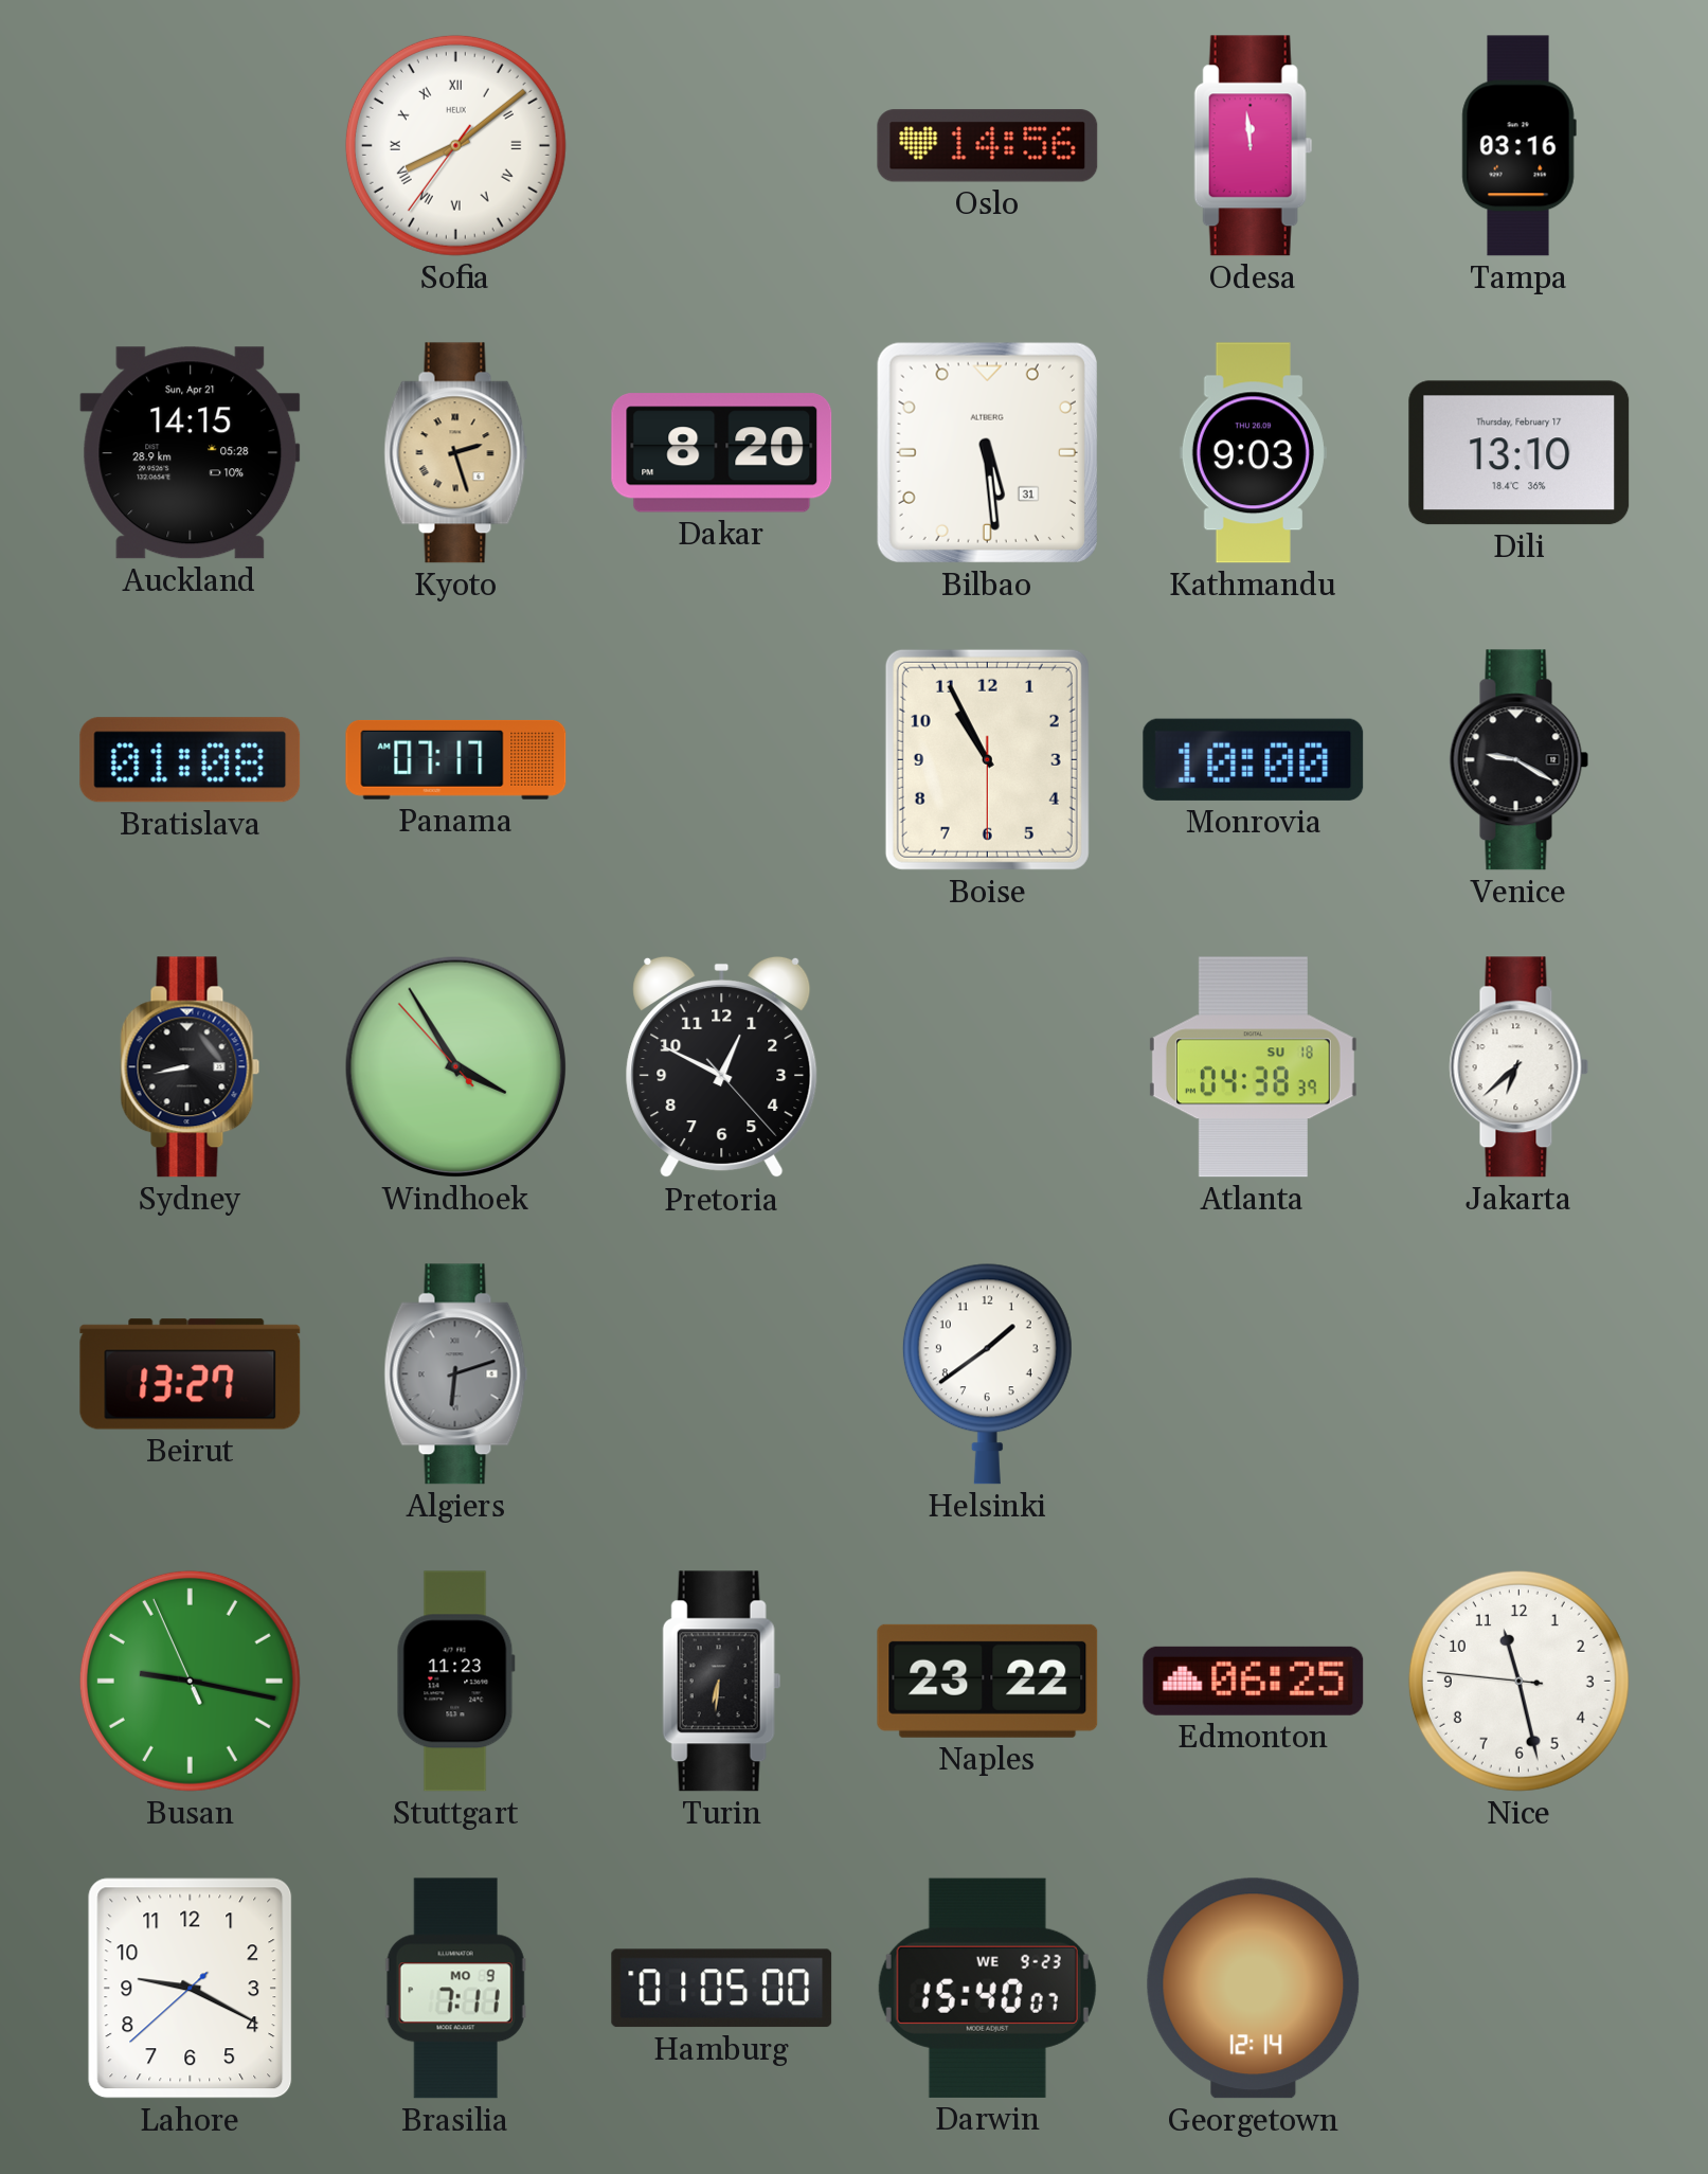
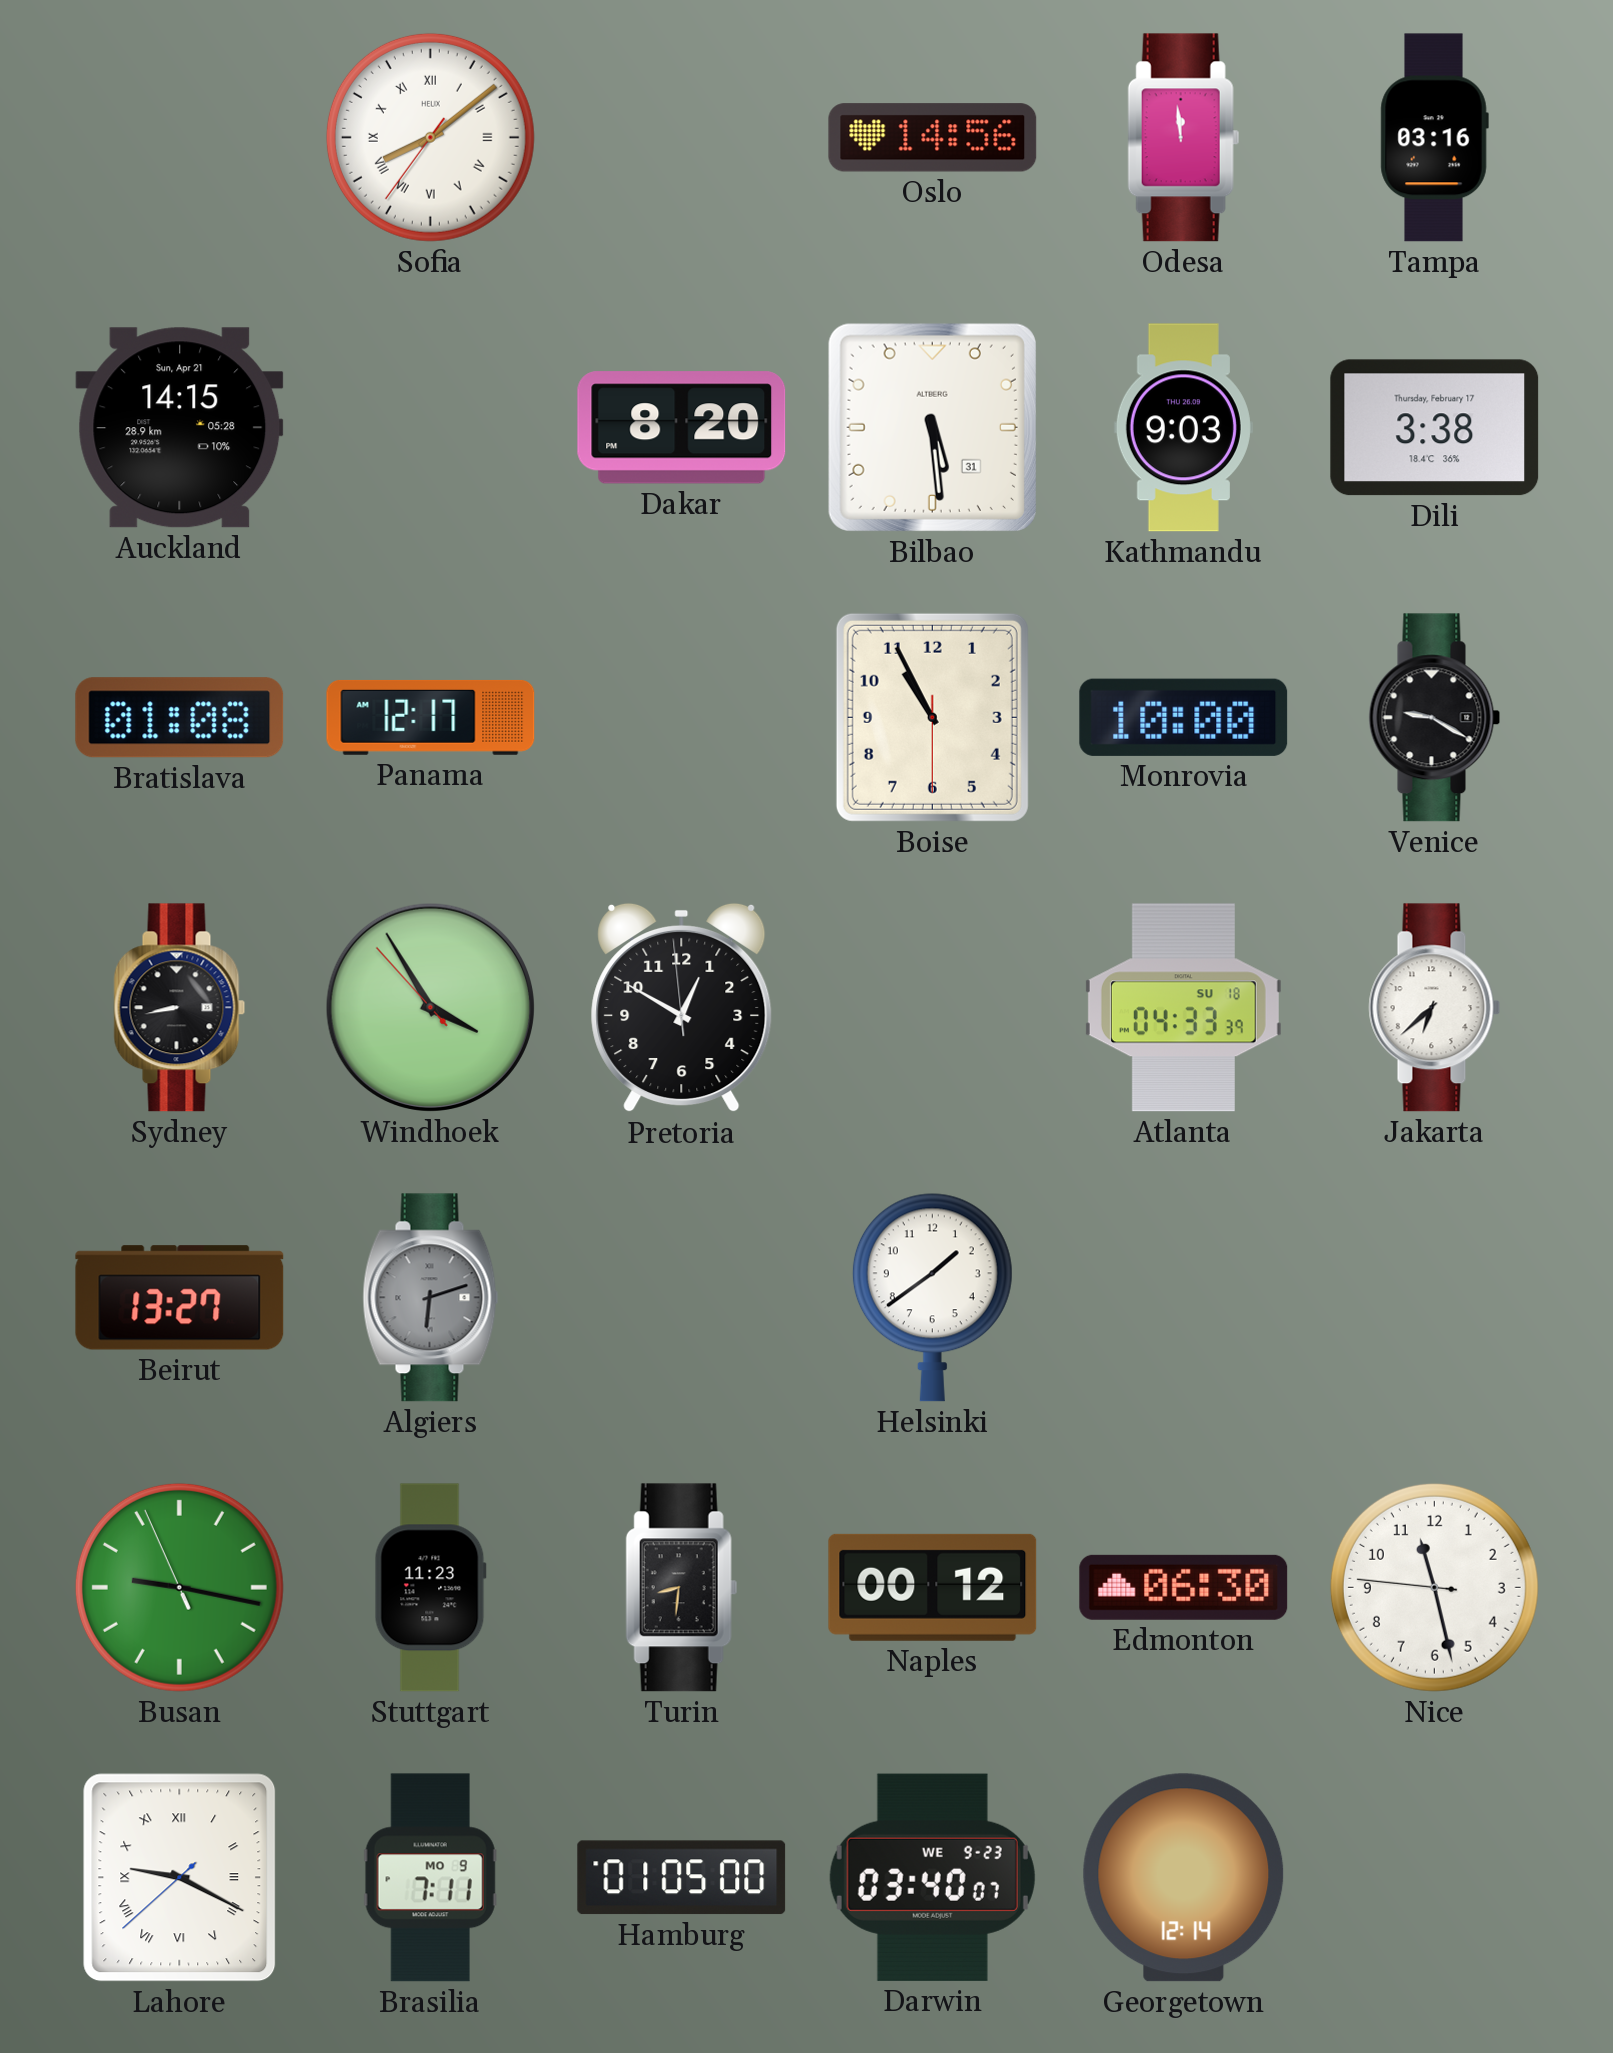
Kyoto: 2:27 -> none (456, 453)
Dili: 13:10 -> 3:38 (1435, 428)
Panama: 07:17 -> 12:17 (431, 717)
Pretoria: 12:49:23 -> 12:49:59 (682, 1008)
Atlanta: 04:38 -> 04:33 (1183, 1008)
Turin: 6:31 -> 8:31 (682, 1588)
Naples: 23:22 -> 00:12 (933, 1587)
Edmonton: 06:25 -> 06:30 (1184, 1587)
Lahore numerals: Arabic -> Roman (180, 1878)
Darwin: 15:40 -> 03:40 (932, 1877)
